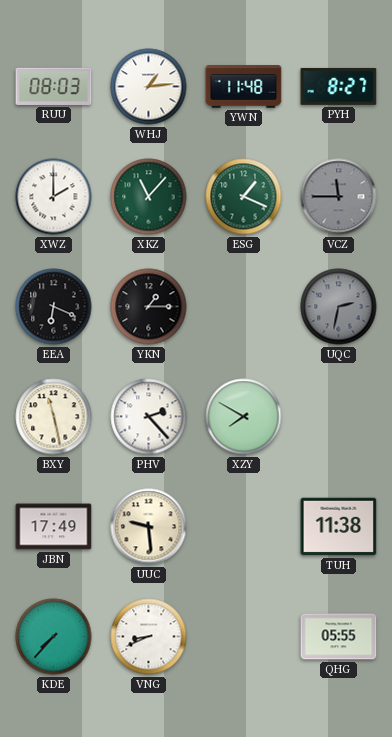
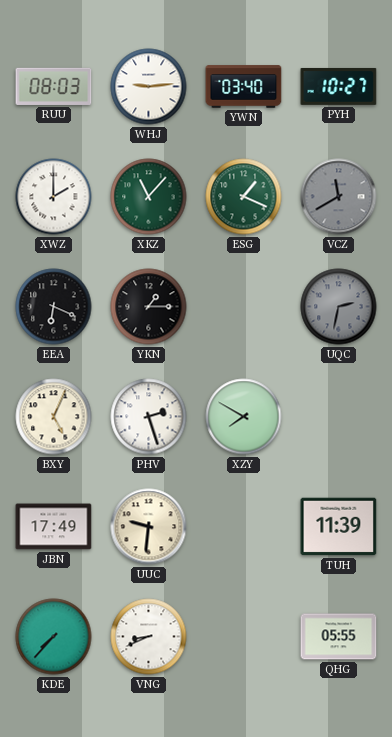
WHJ: 1:14 -> 9:14 (149, 87)
YWN: 11:48 -> 03:40 (244, 87)
PYH: 8:27 -> 10:27 (339, 87)
VCZ: 11:45 -> 11:40 (339, 197)
BXY: 11:28 -> 5:04 (54, 417)
PHV: 2:23 -> 2:27 (149, 417)
UUC: 9:29 -> 9:31 (149, 527)
TUH: 11:38 -> 11:39 (339, 527)
